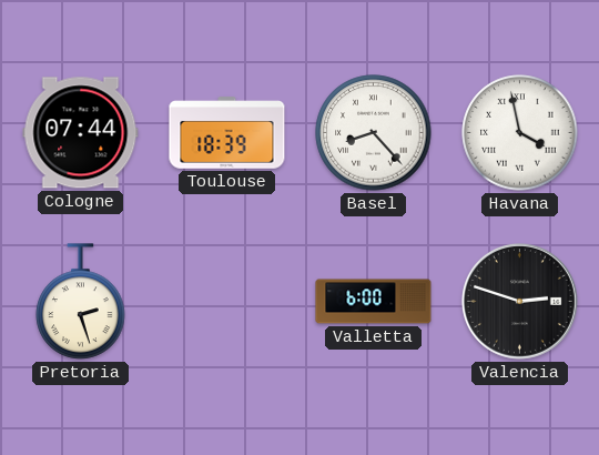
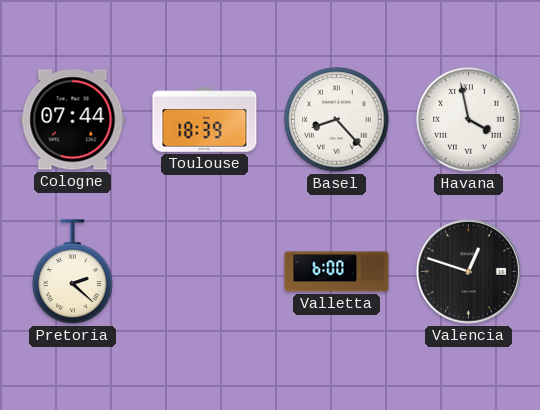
Pretoria: 2:27 -> 2:22 (73, 272)
Valencia: 2:48 -> 12:48 (468, 271)
